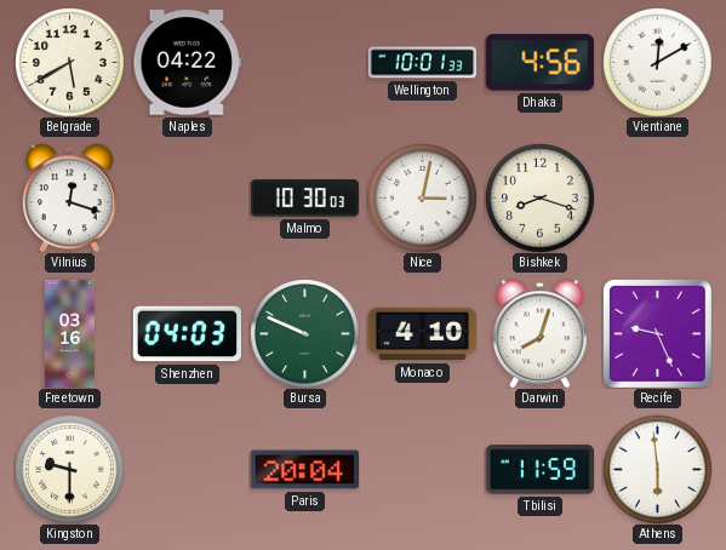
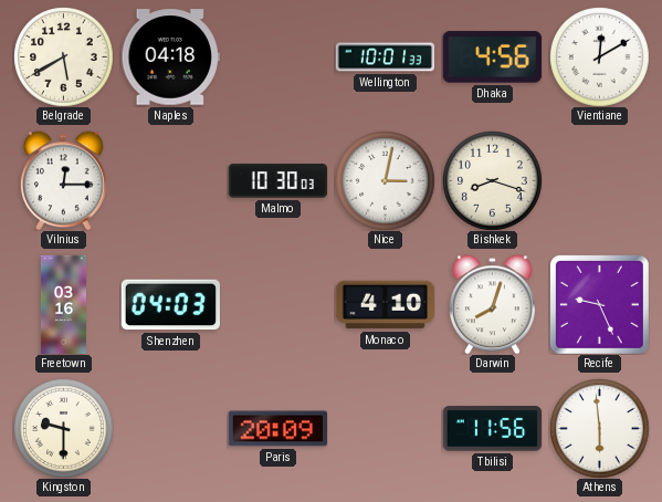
Naples: 04:22 -> 04:18 (170, 57)
Vilnius: 12:18 -> 12:15 (63, 180)
Bursa: 9:49 -> none (304, 333)
Paris: 20:04 -> 20:09 (277, 429)
Tbilisi: 11:59 -> 11:56 (492, 429)
